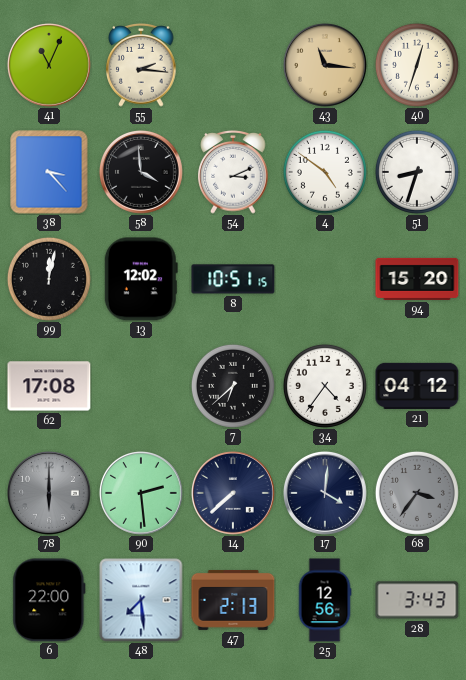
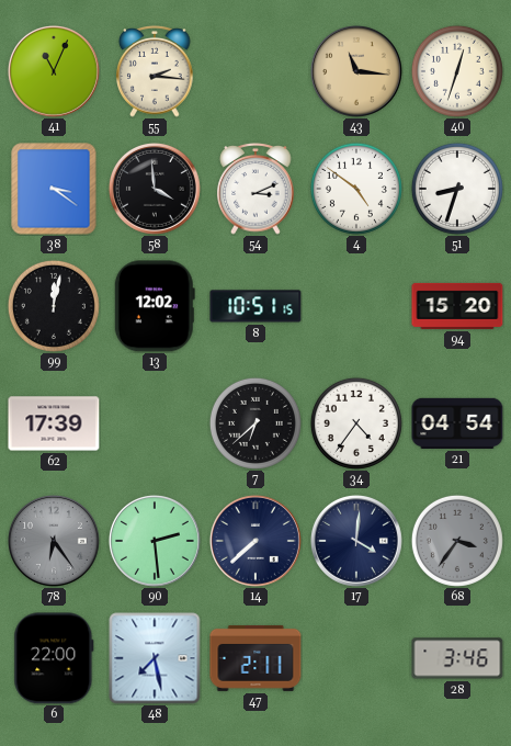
38: 3:23 -> 3:21 (54, 189)
62: 17:08 -> 17:39 (54, 423)
21: 04:12 -> 04:54 (457, 423)
78: 6:00 -> 6:24 (54, 541)
48: 7:29 -> 7:28 (155, 658)
47: 2:13 -> 2:11 (256, 658)
25: 12:56 -> none (325, 600)
28: 3:43 -> 3:46 (457, 658)
